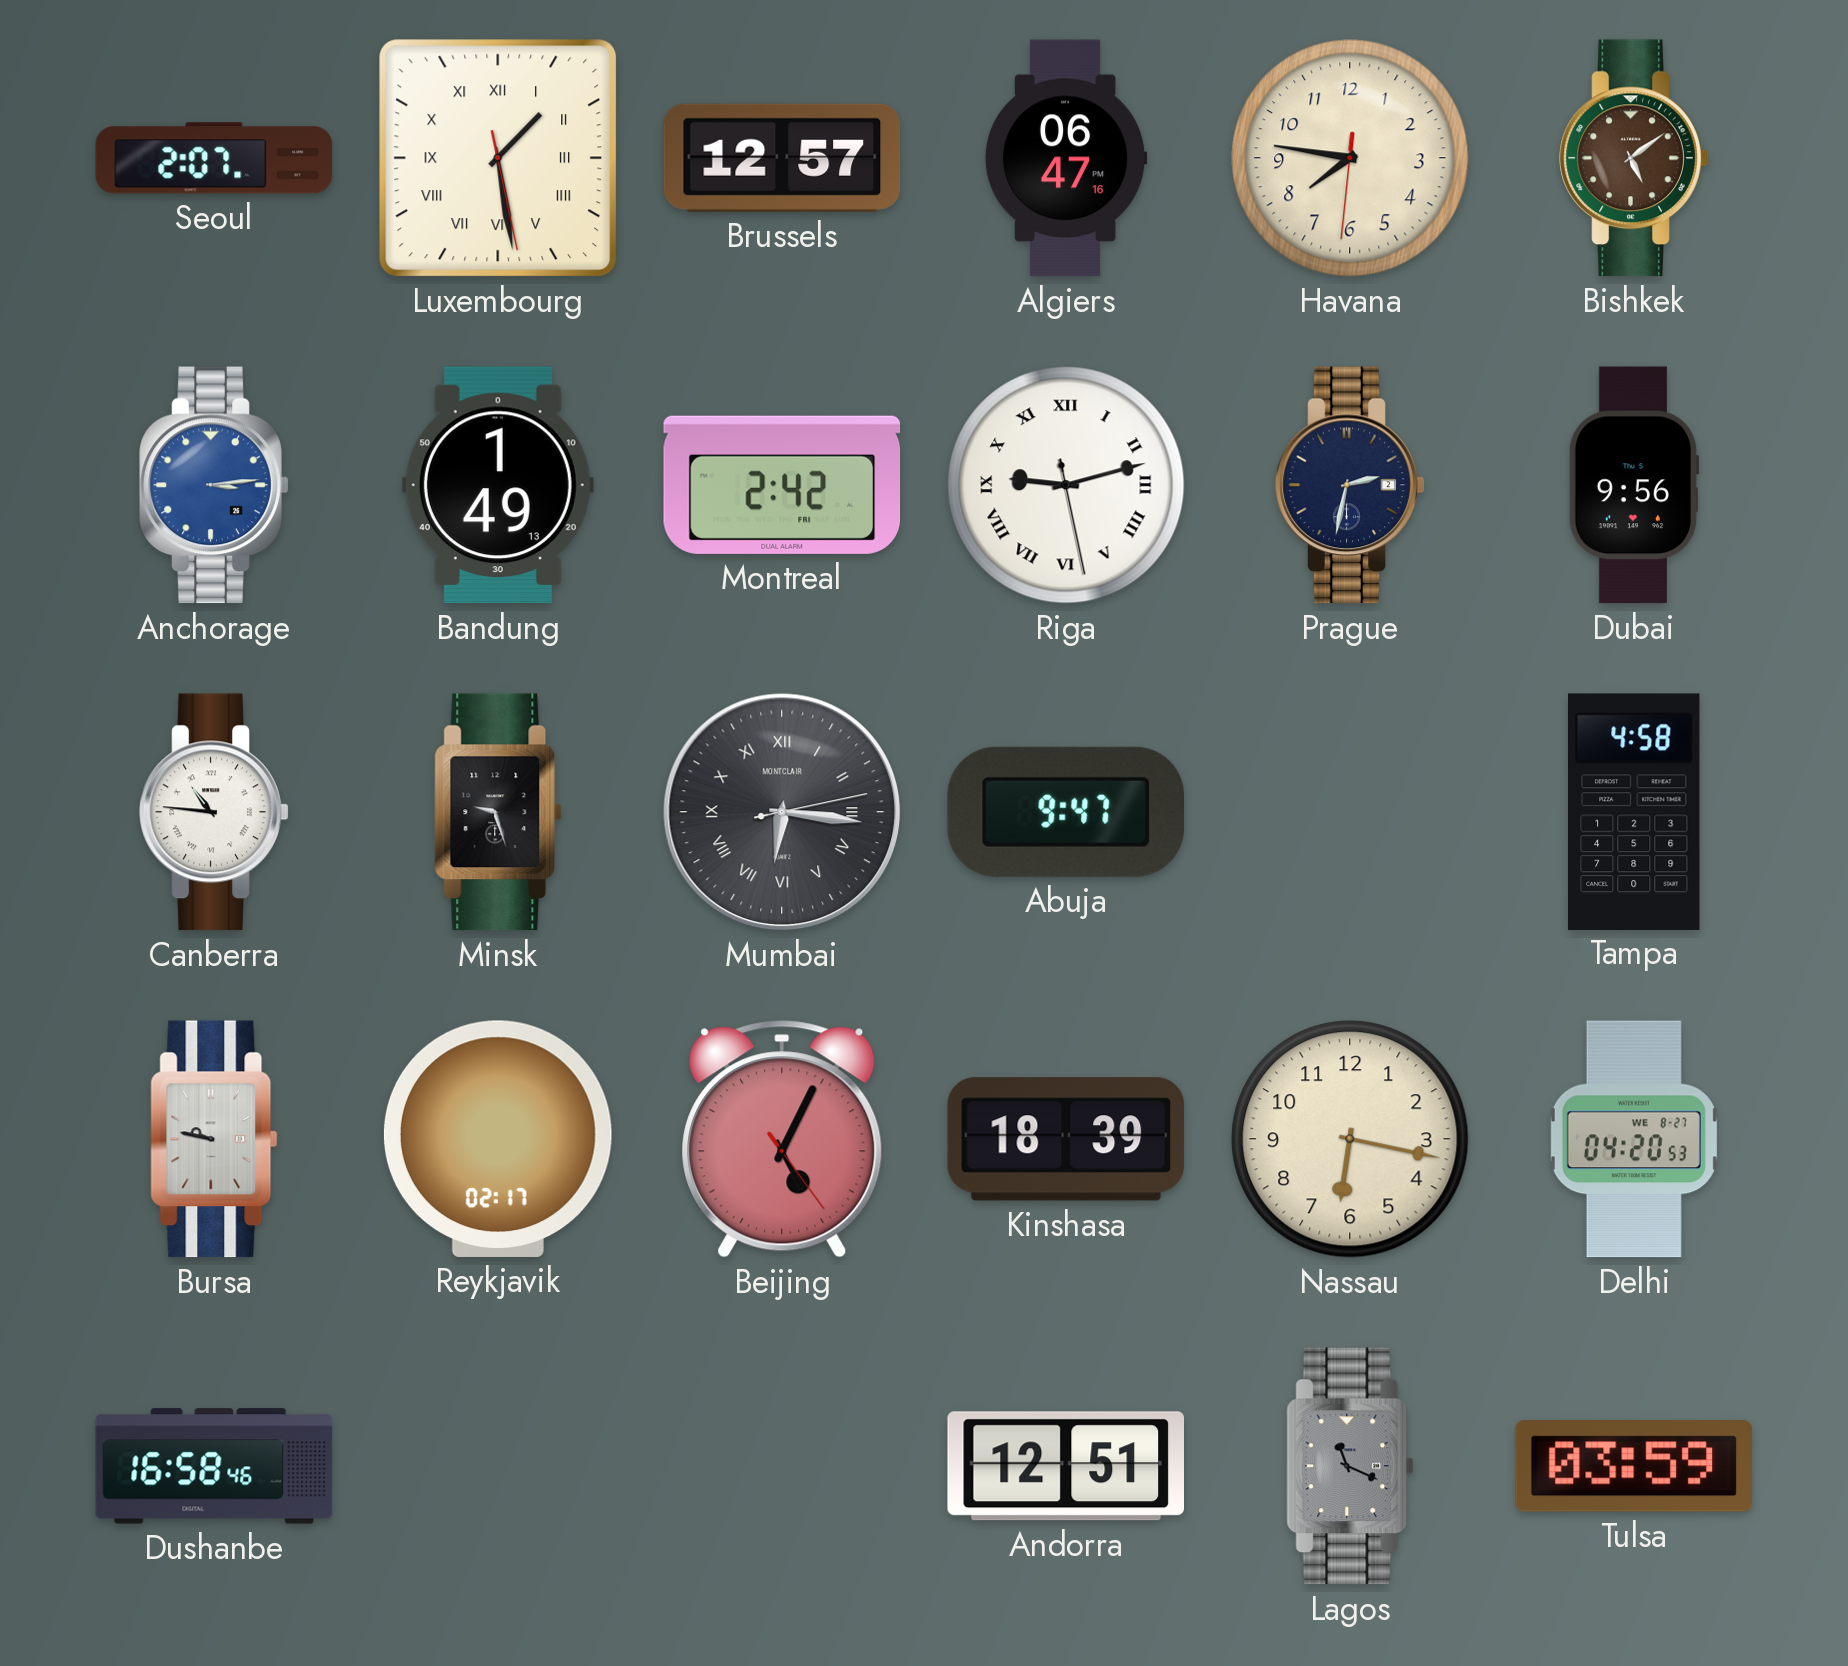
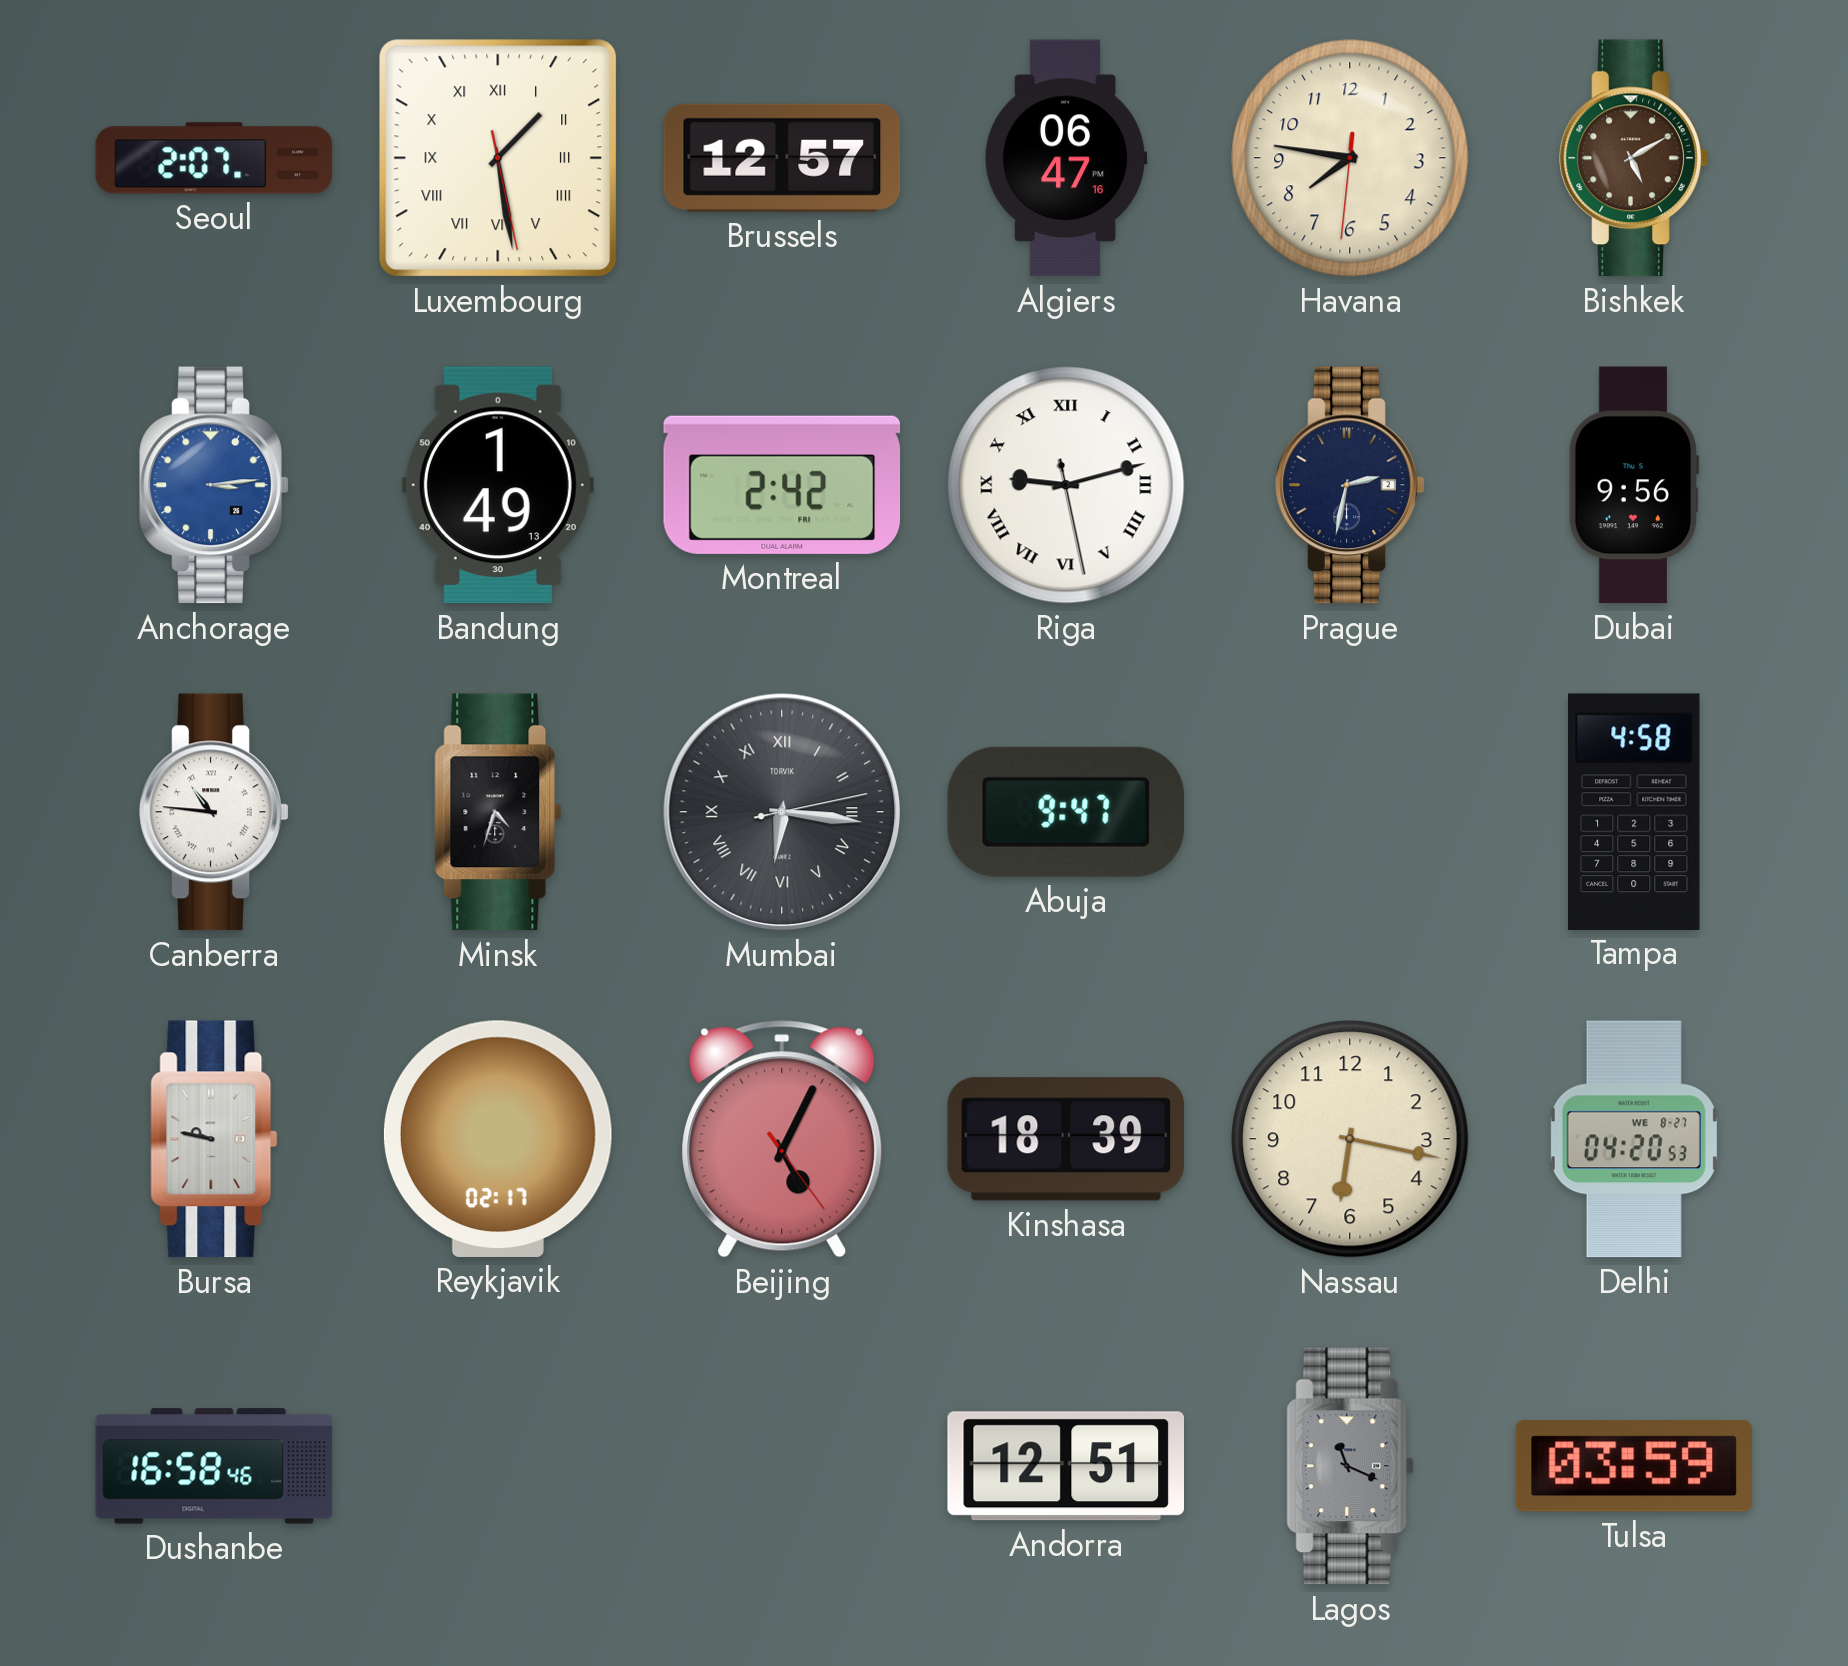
Bishkek: 5:09 -> 5:10 (1634, 158)
Minsk: 9:27 -> 4:33 (498, 812)
Mumbai brand: MONTCLAIR -> TORVIK (782, 812)
